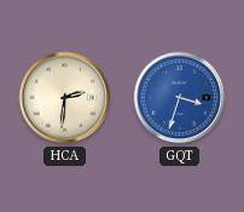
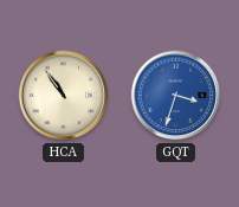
HCA: 2:31 -> 10:54 (64, 96)
